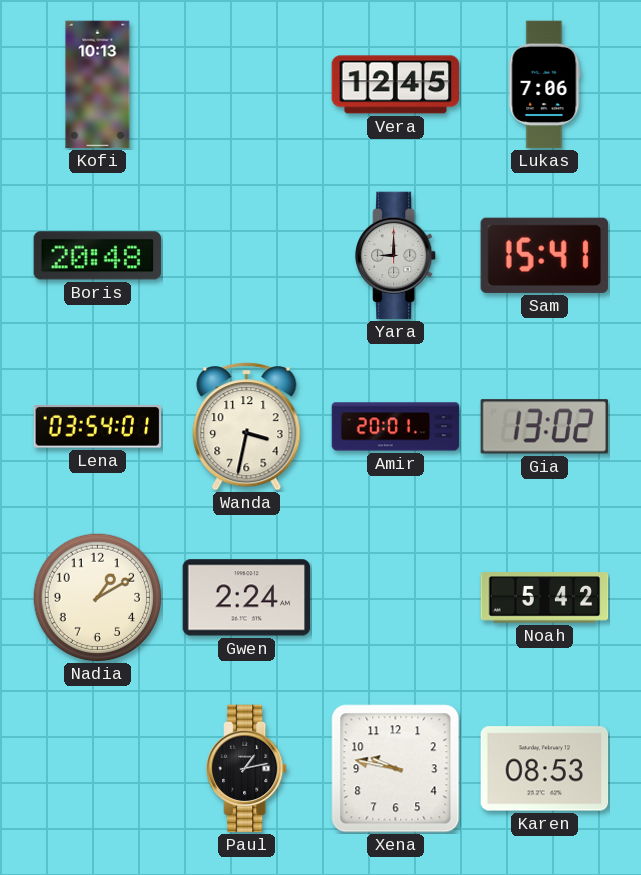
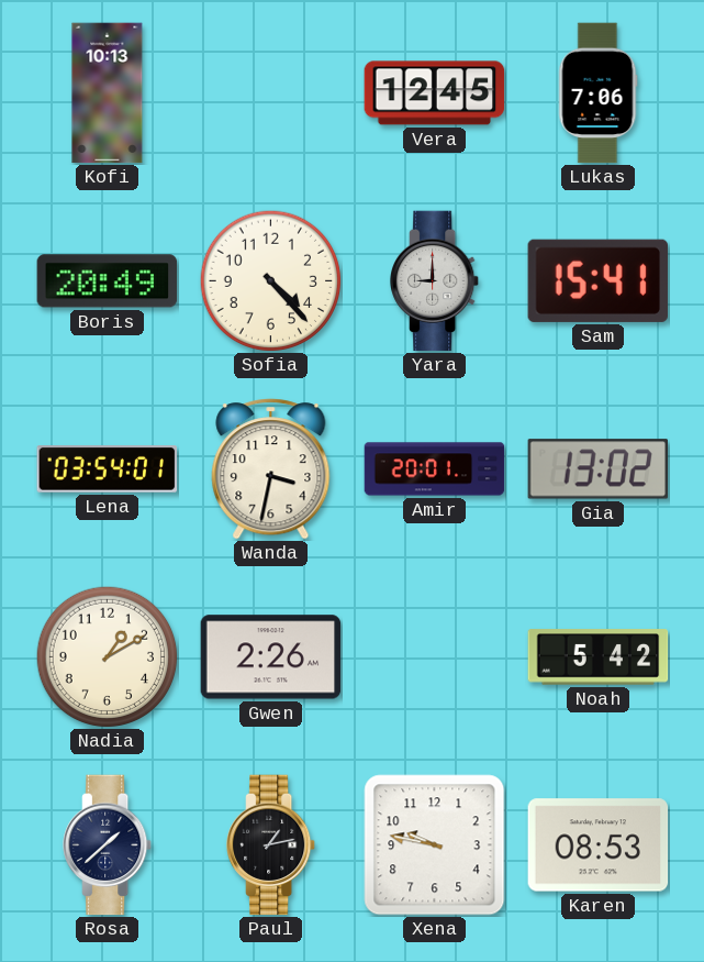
Boris: 20:48 -> 20:49 (108, 281)
Sofia: none -> 4:23 (270, 280)
Gwen: 2:24 -> 2:26 (271, 657)
Rosa: none -> 1:38 (109, 845)
